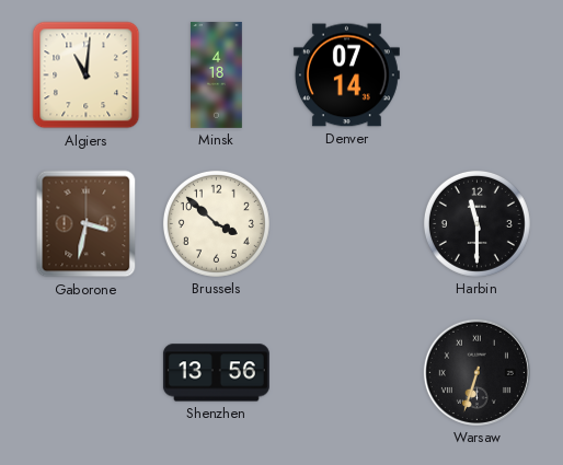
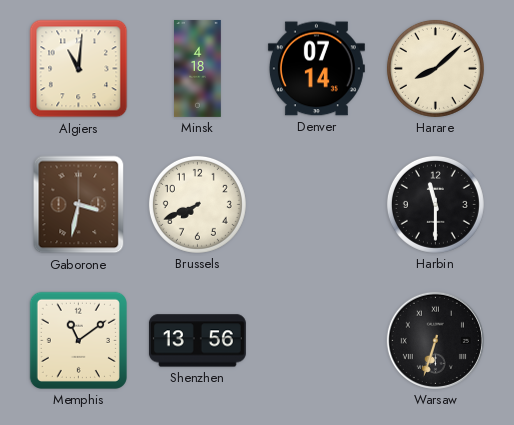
Harare: none -> 8:08 (435, 68)
Brussels: 3:52 -> 7:41 (197, 204)
Memphis: none -> 11:09 (78, 340)
